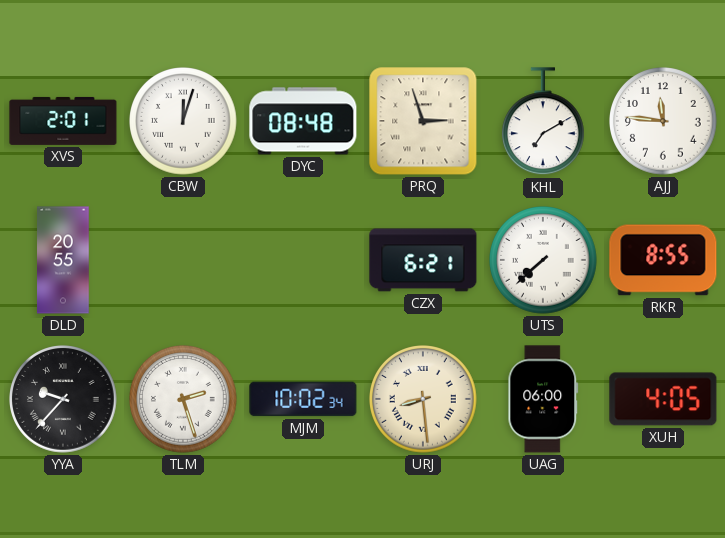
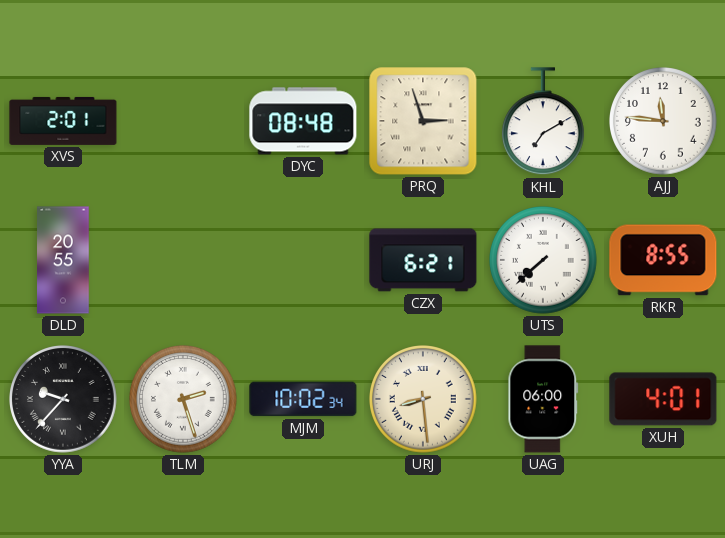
CBW: 12:03 -> none (184, 122)
XUH: 4:05 -> 4:01 (663, 399)
